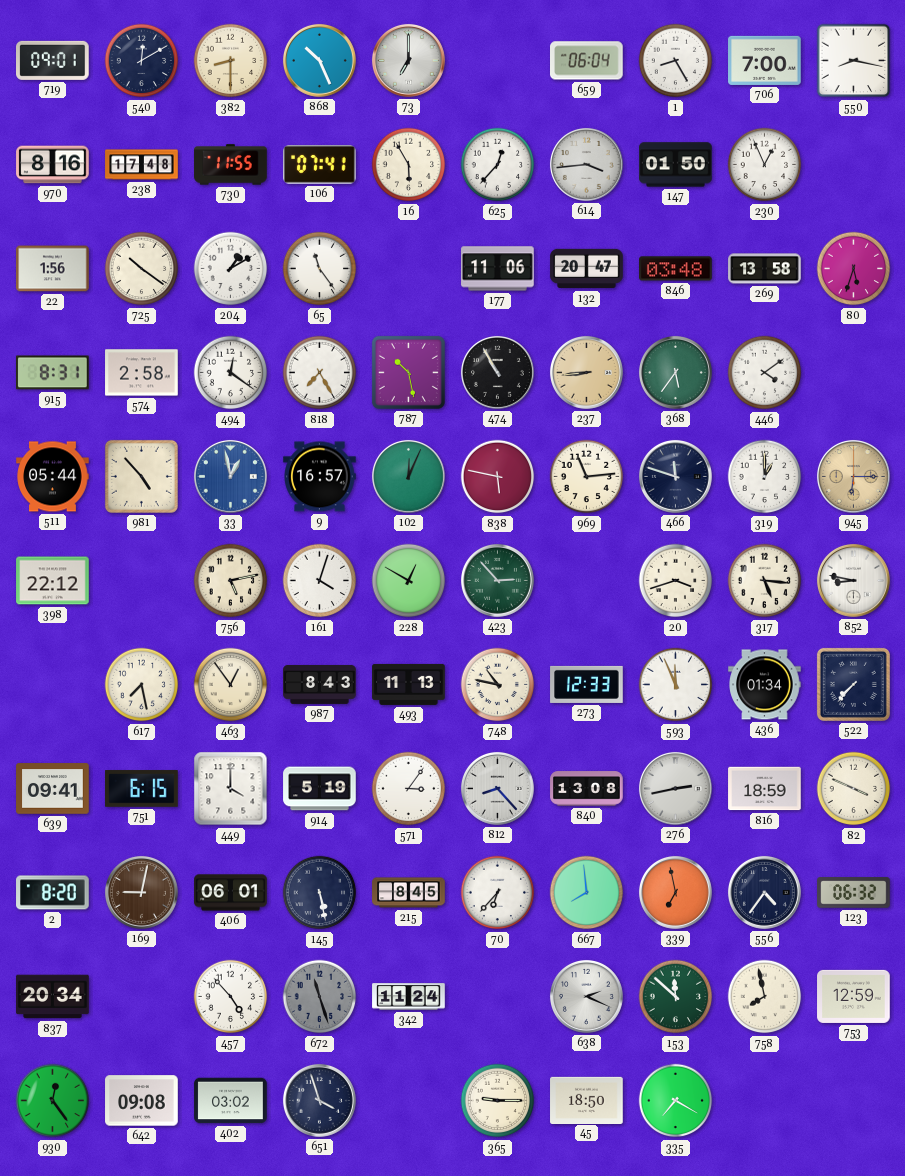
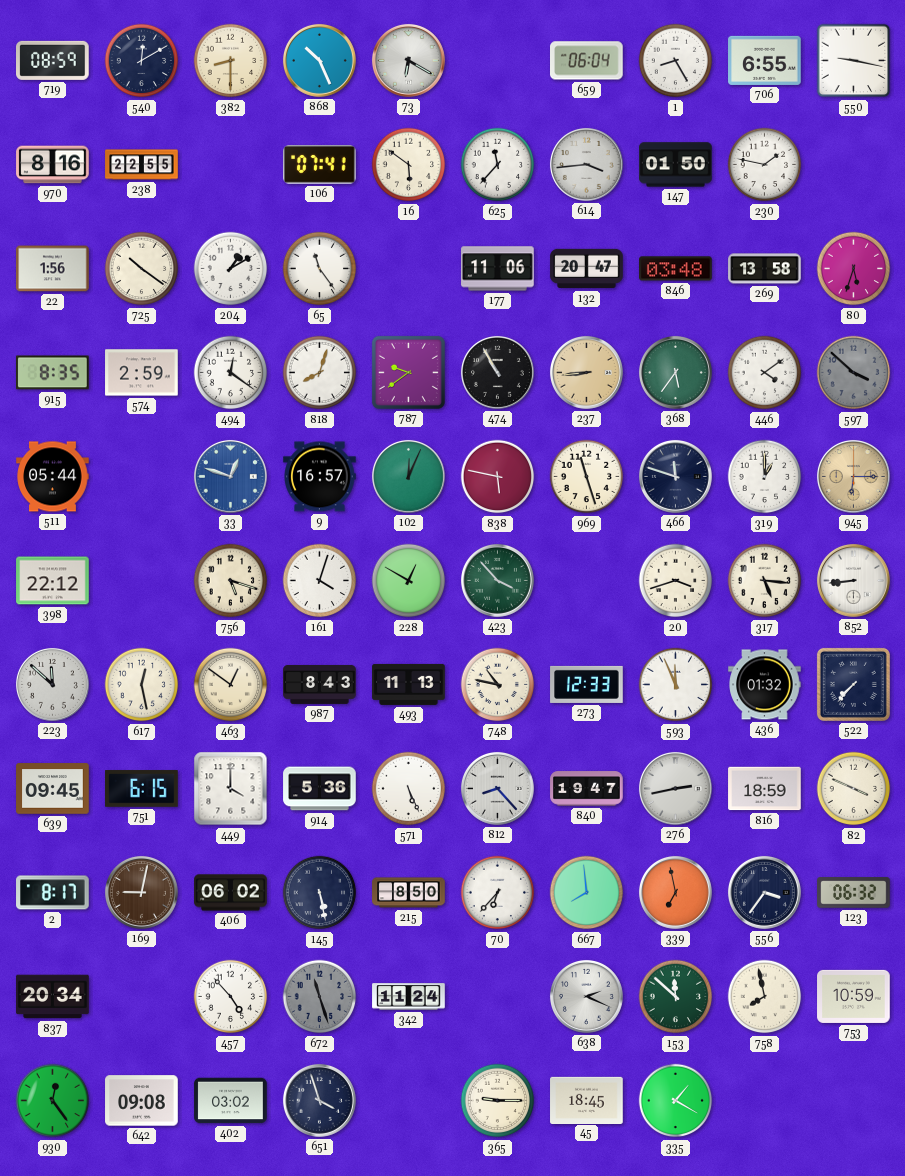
719: 09:01 -> 08:59 (53, 60)
73: 7:00 -> 6:20 (408, 60)
706: 7:00 -> 6:55 (765, 60)
550: 8:17 -> 9:17 (854, 61)
238: 17:48 -> 22:55 (142, 165)
730: 11:55 -> none (231, 165)
16: 5:55 -> 5:51 (409, 165)
625: 12:37 -> 11:37 (498, 165)
230: 12:56 -> 1:47 (765, 165)
915: 8:31 -> 8:35 (53, 373)
574: 2:58 -> 2:59 (142, 373)
818: 7:25 -> 8:03 (320, 373)
787: 10:28 -> 9:39 (408, 372)
597: none -> 3:52 (854, 373)
981: 4:53 -> none (141, 476)
33: 12:58 -> 12:48 (230, 476)
969: 11:14 -> 11:27 (587, 477)
756: 5:13 -> 5:18 (231, 581)
423: 2:53 -> 3:53 (497, 580)
852: 8:47 -> 8:44 (853, 580)
223: none -> 11:52 (52, 684)
617: 7:28 -> 12:28 (142, 685)
463: 12:54 -> 12:51 (231, 685)
436: 01:34 -> 01:32 (765, 685)
639: 09:41 -> 09:45 (53, 789)
914: 5:19 -> 5:36 (320, 789)
571: 3:06 -> 5:26 (409, 789)
840: 13:08 -> 19:47 (587, 789)
2: 8:20 -> 8:17 (53, 893)
406: 06:01 -> 06:02 (231, 893)
215: 8:45 -> 8:50 (409, 893)
556: 4:36 -> 3:36 (764, 892)
753: 12:59 -> 10:59 (854, 996)
45: 18:50 -> 18:45 (587, 1100)
335: 7:20 -> 1:20 (676, 1101)
